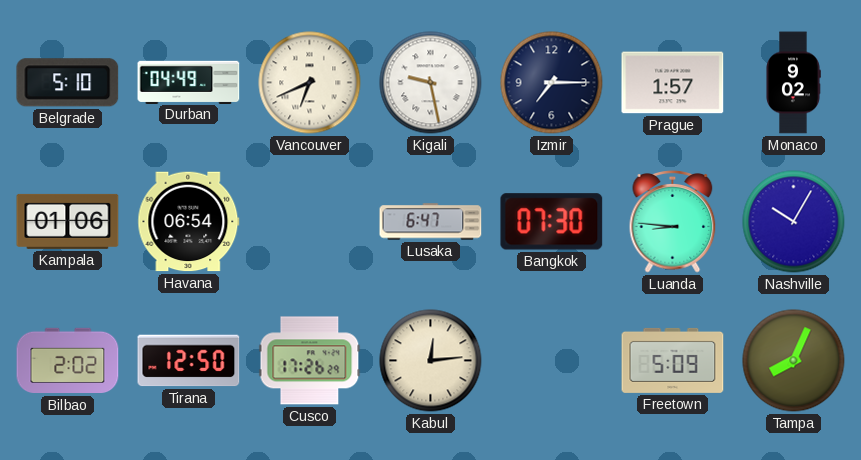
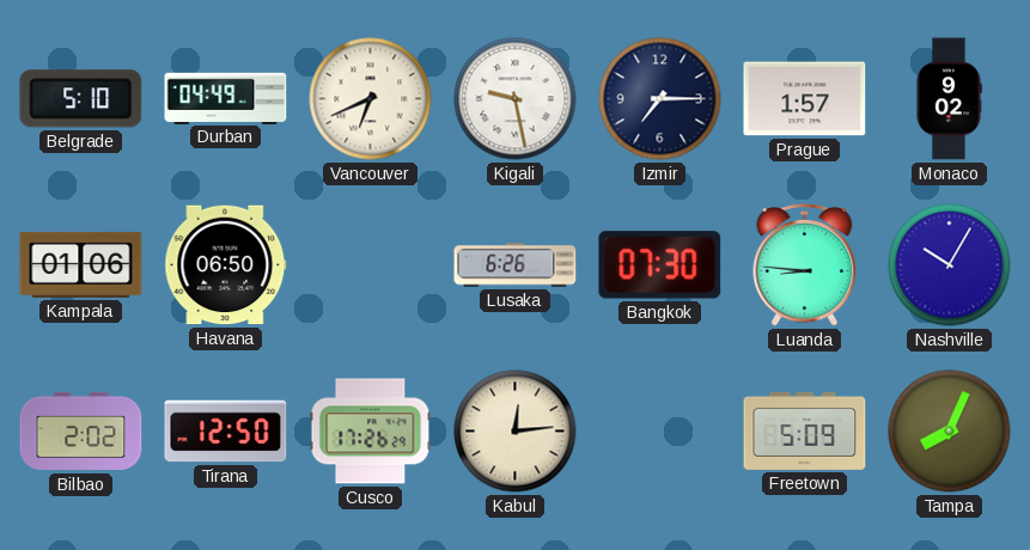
Havana: 06:54 -> 06:50 (226, 265)
Lusaka: 6:47 -> 6:26 (516, 265)
